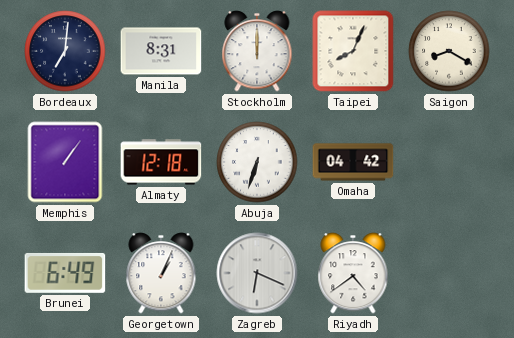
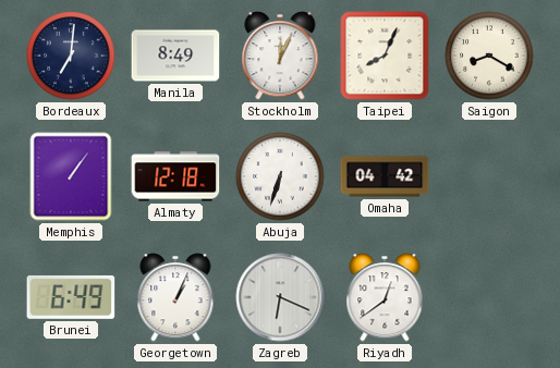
Manila: 8:31 -> 8:49 (175, 56)
Stockholm: 12:00 -> 12:04 (280, 56)
Riyadh: 4:39 -> 12:39 (385, 297)
